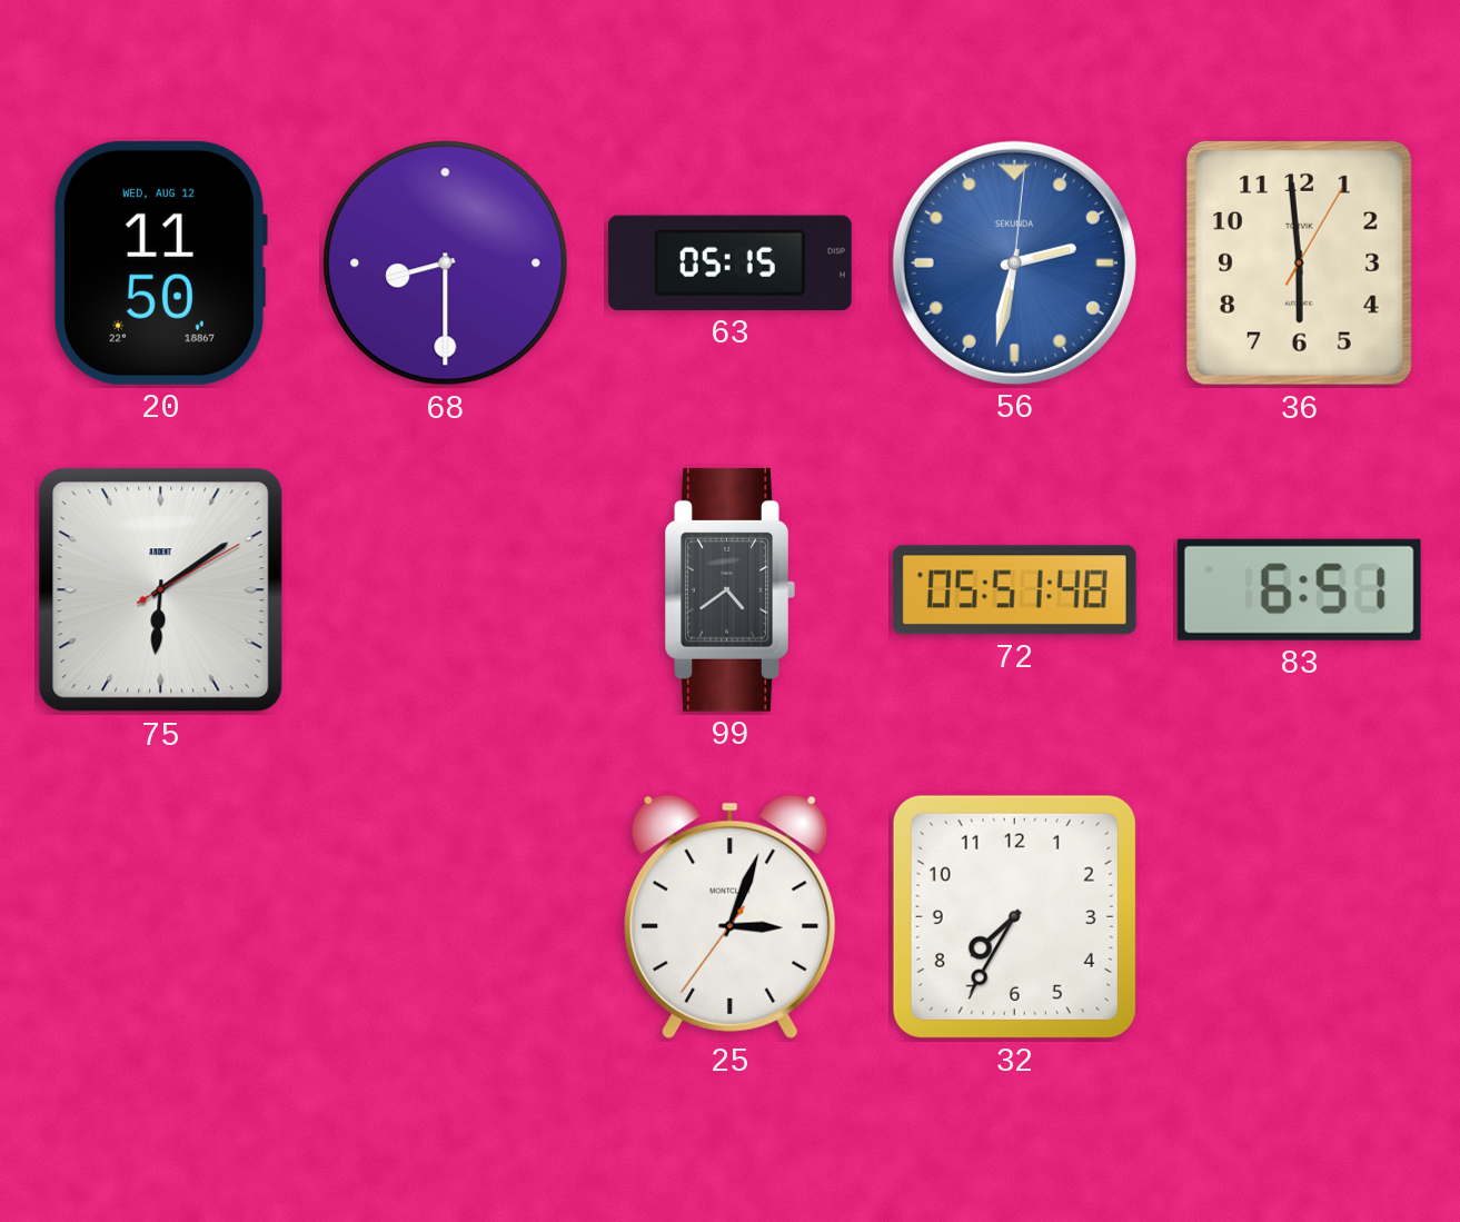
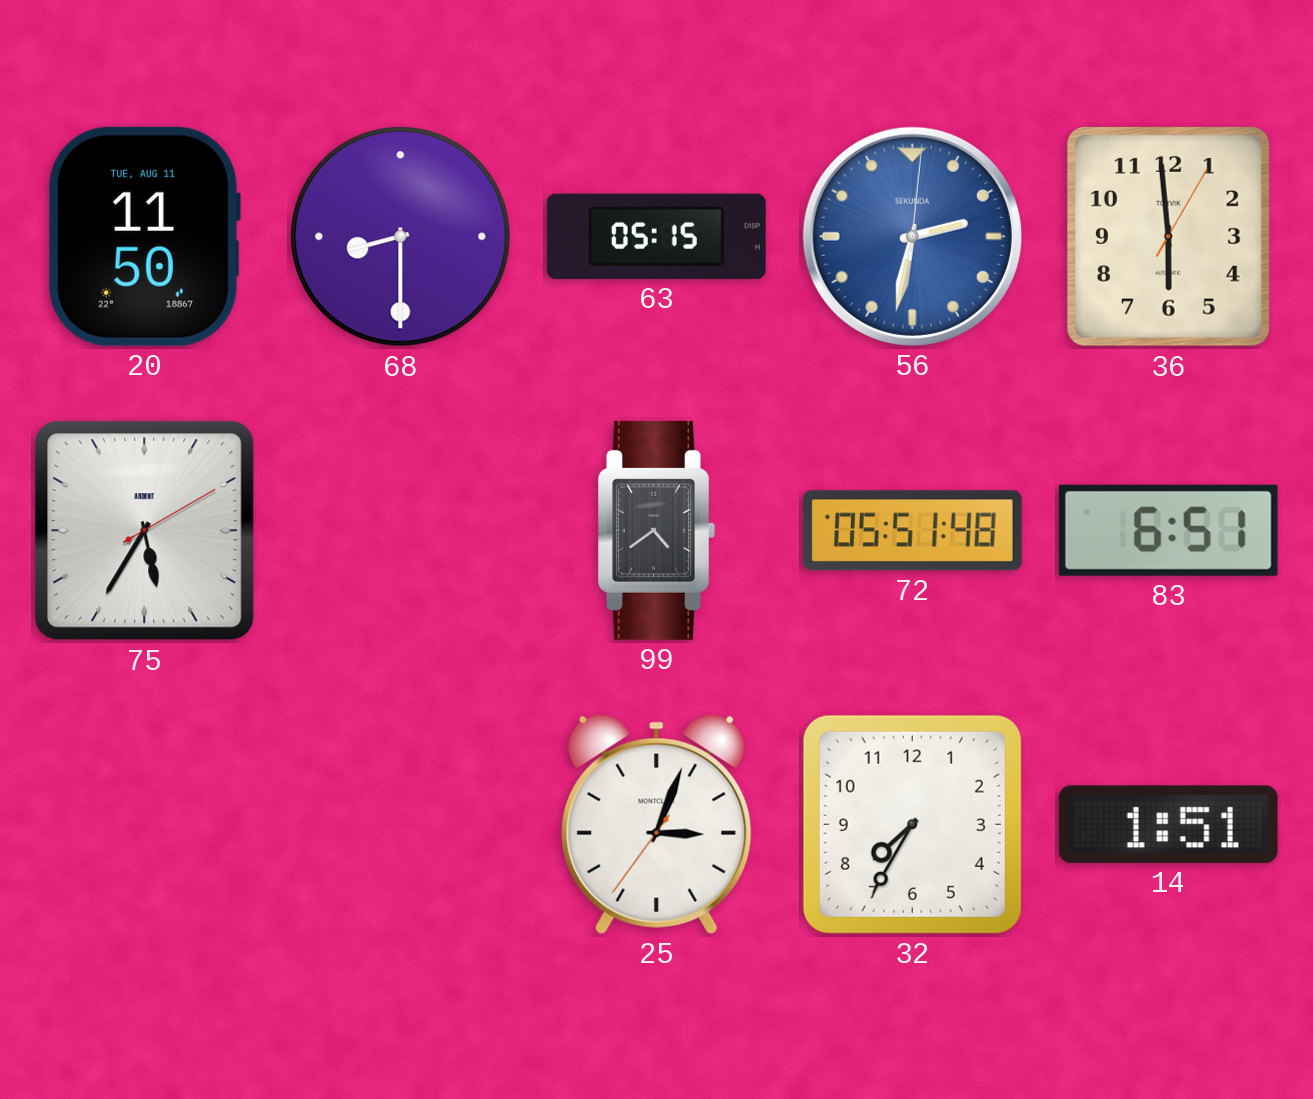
20 date: WED, AUG 12 -> TUE, AUG 11 (144, 236)
75: 6:09 -> 5:35 (145, 531)
14: none -> 1:51 (1168, 824)
